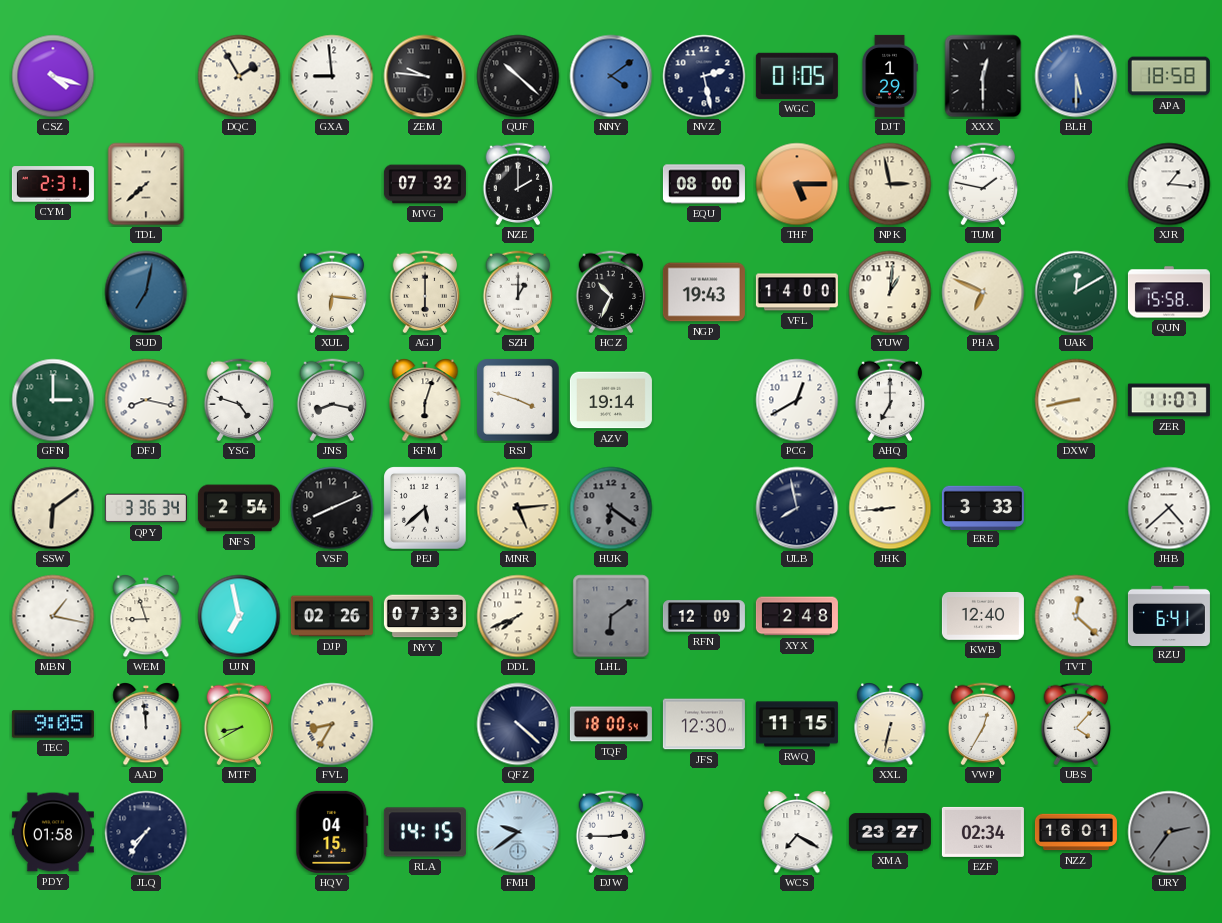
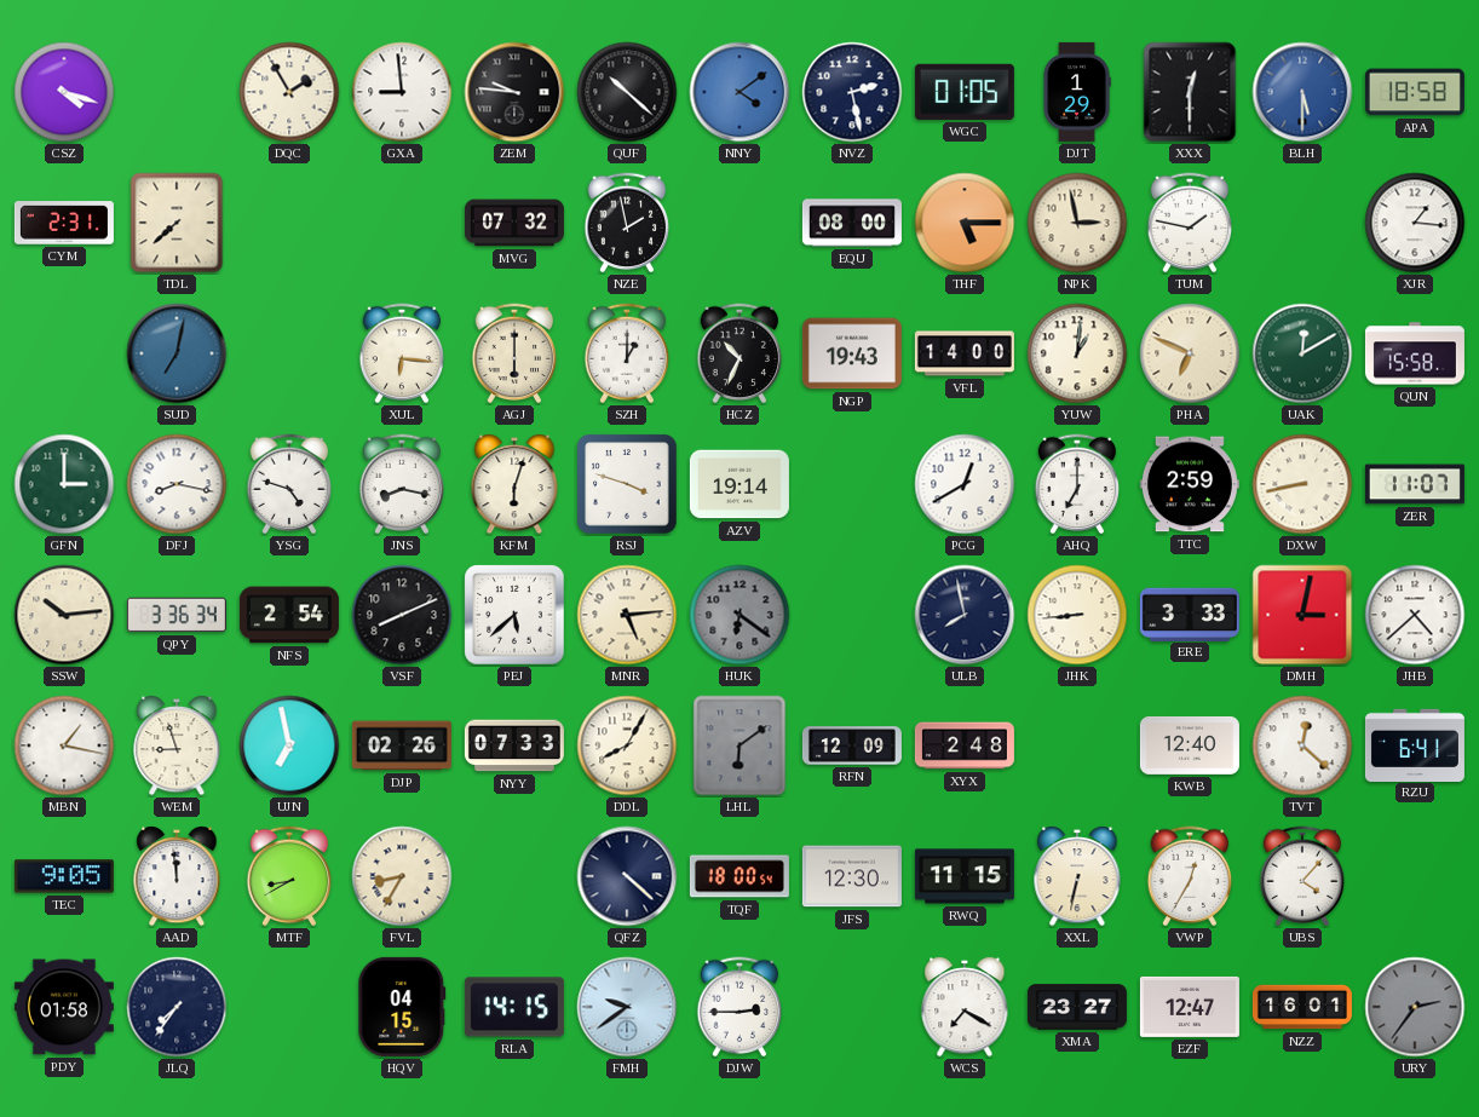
NZE: 2:00 -> 1:58 (627, 223)
TTC: none -> 2:59 (1190, 484)
SSW: 6:09 -> 10:14 (64, 615)
DMH: none -> 3:02 (1302, 615)
DDL: 7:41 -> 8:05 (627, 745)
EZF: 02:34 -> 12:47 (1190, 1007)
